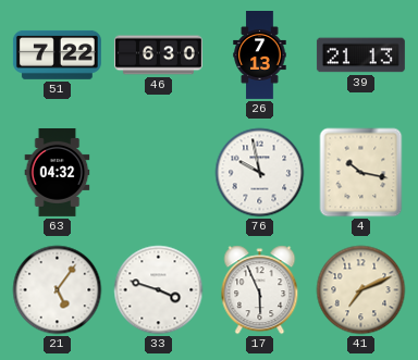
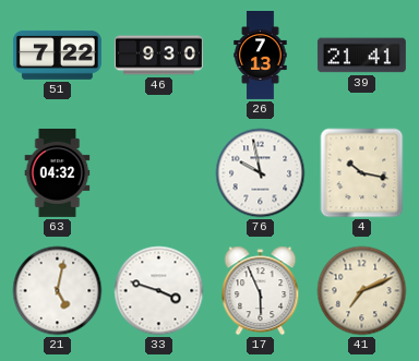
46: 6:30 -> 9:30 (158, 56)
39: 21:13 -> 21:41 (361, 56)
21: 5:06 -> 5:02 (58, 291)
